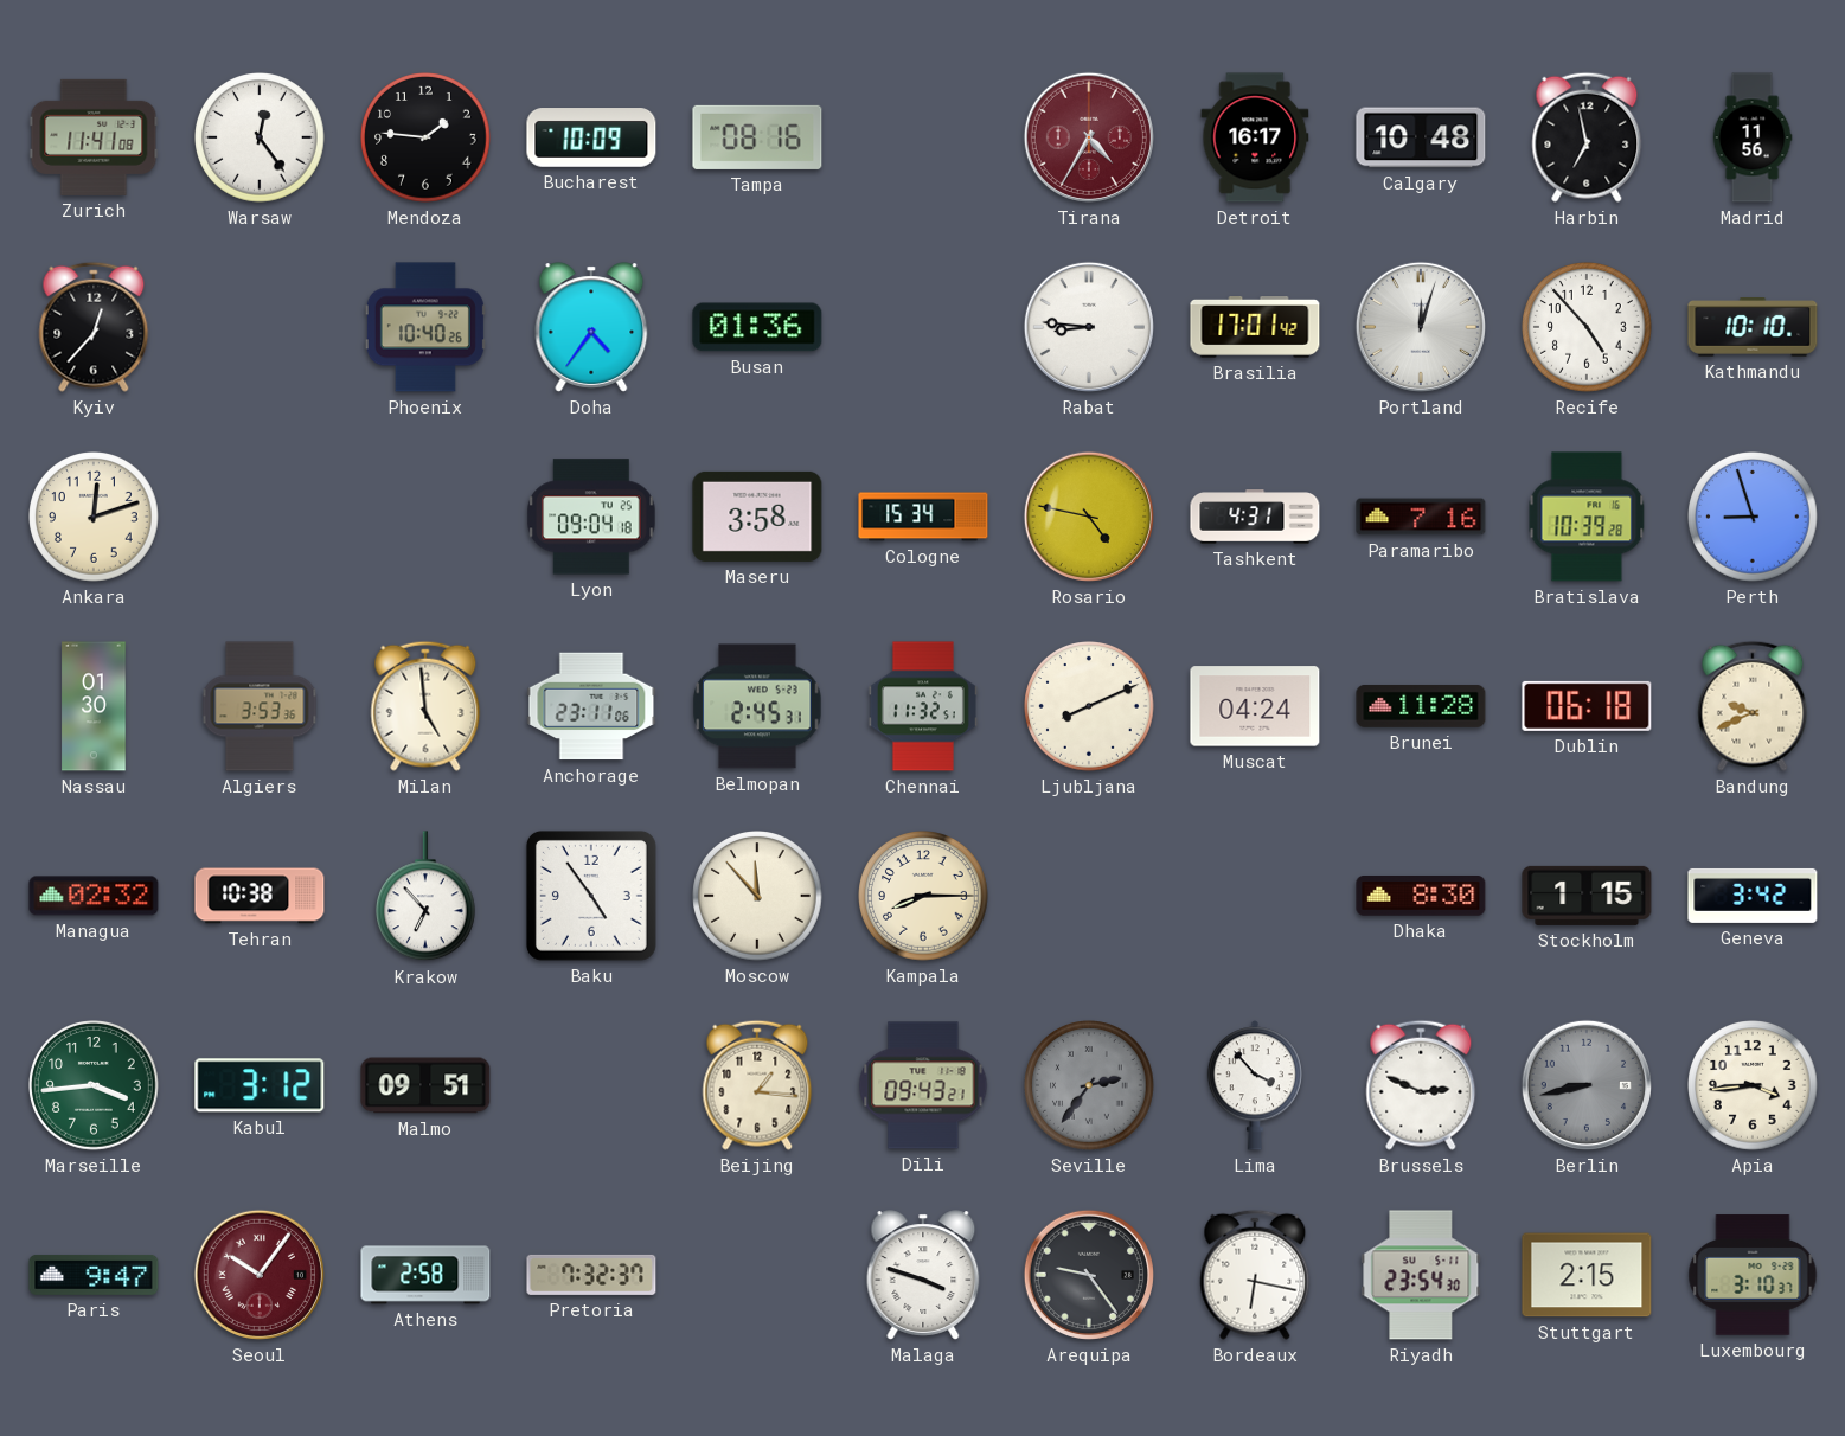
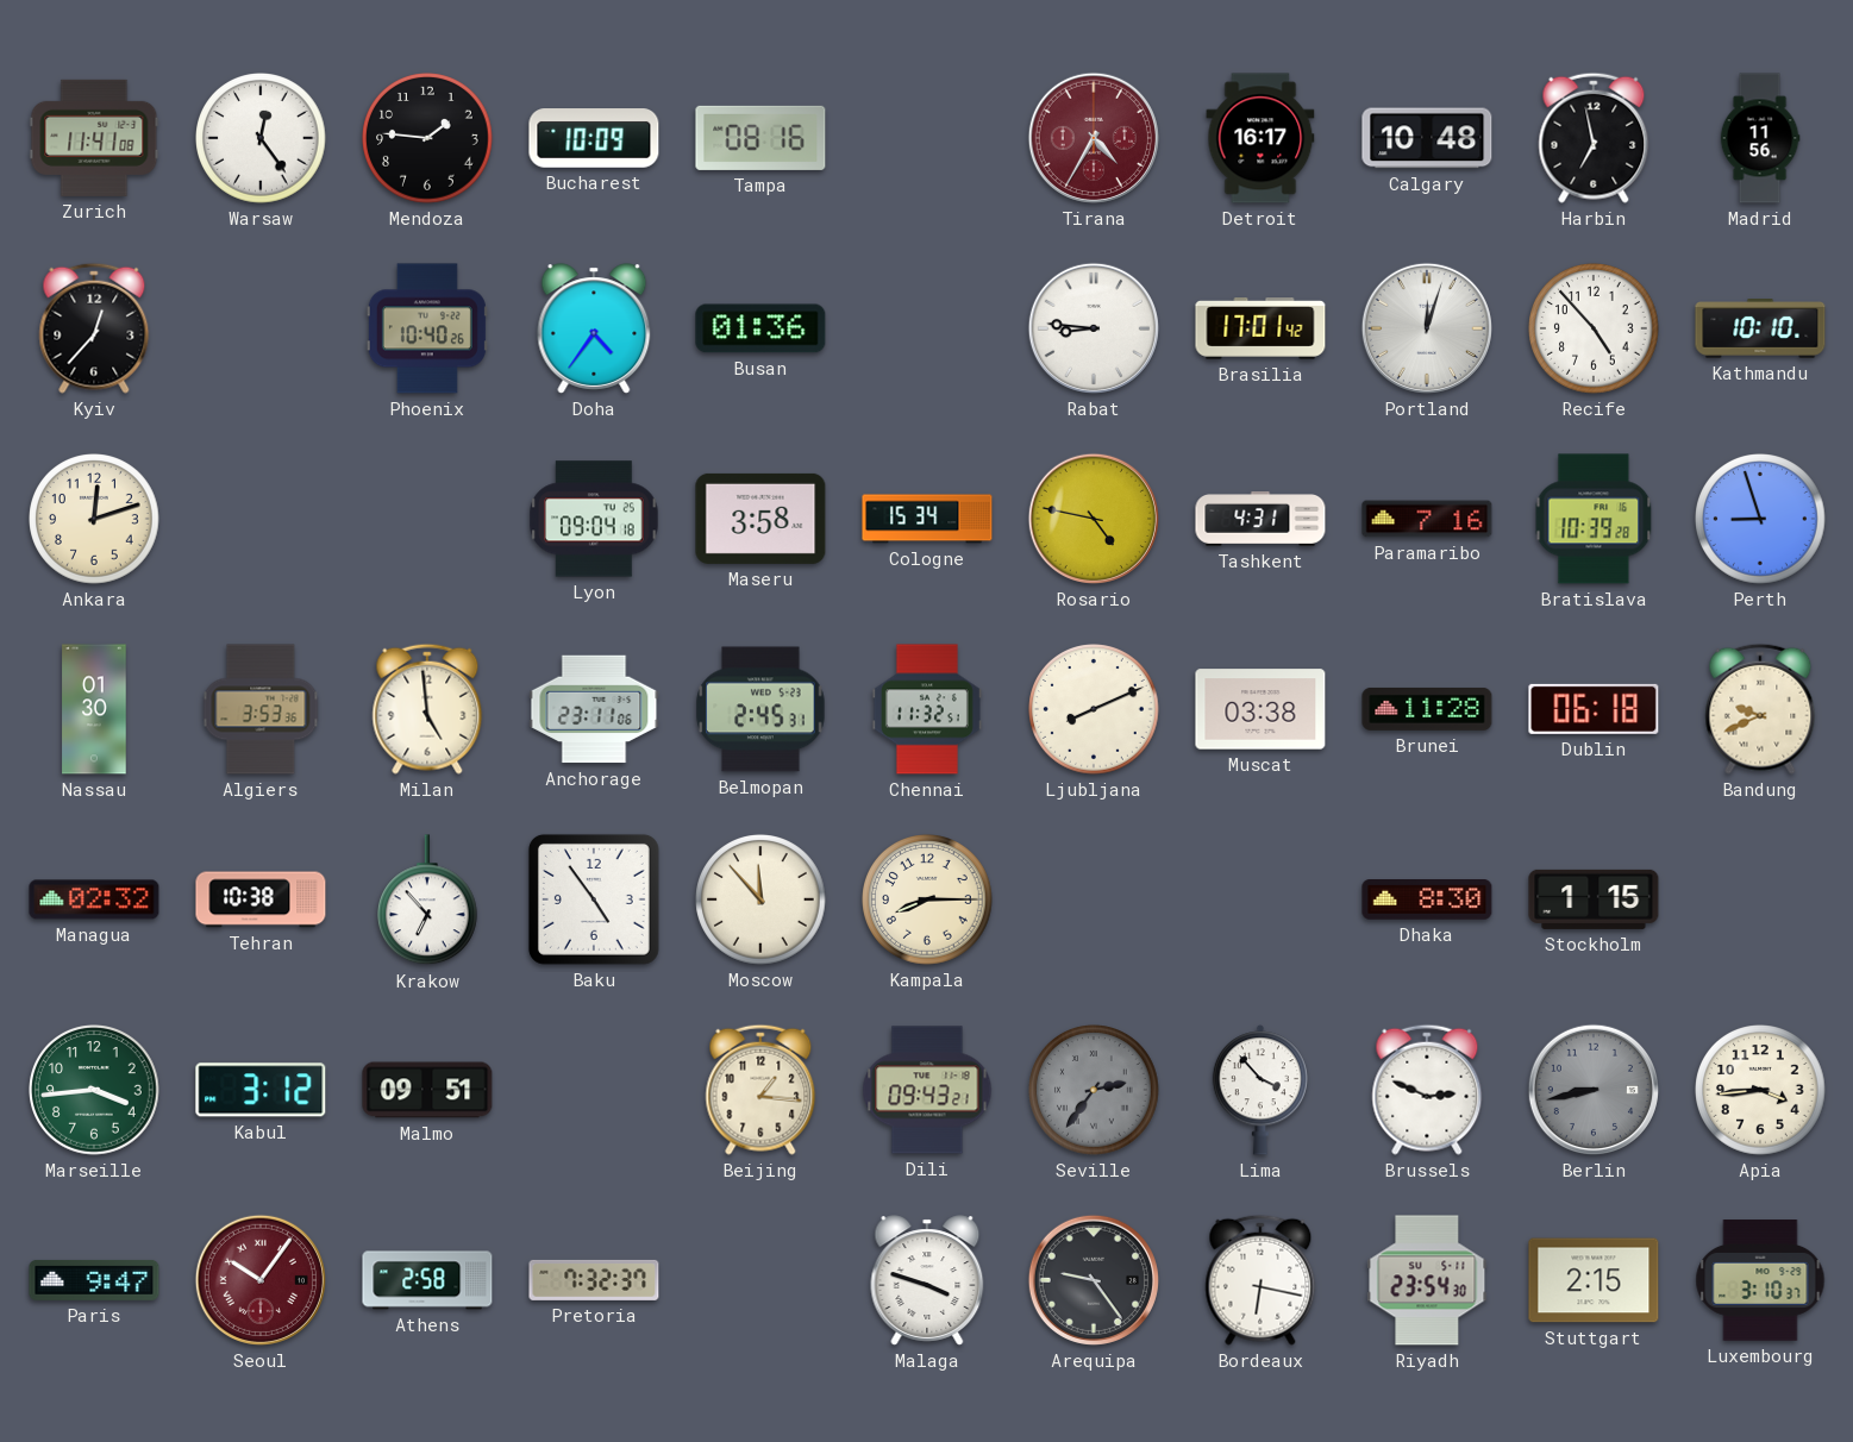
Muscat: 04:24 -> 03:38 (1260, 709)
Geneva: 3:42 -> none (1753, 896)
